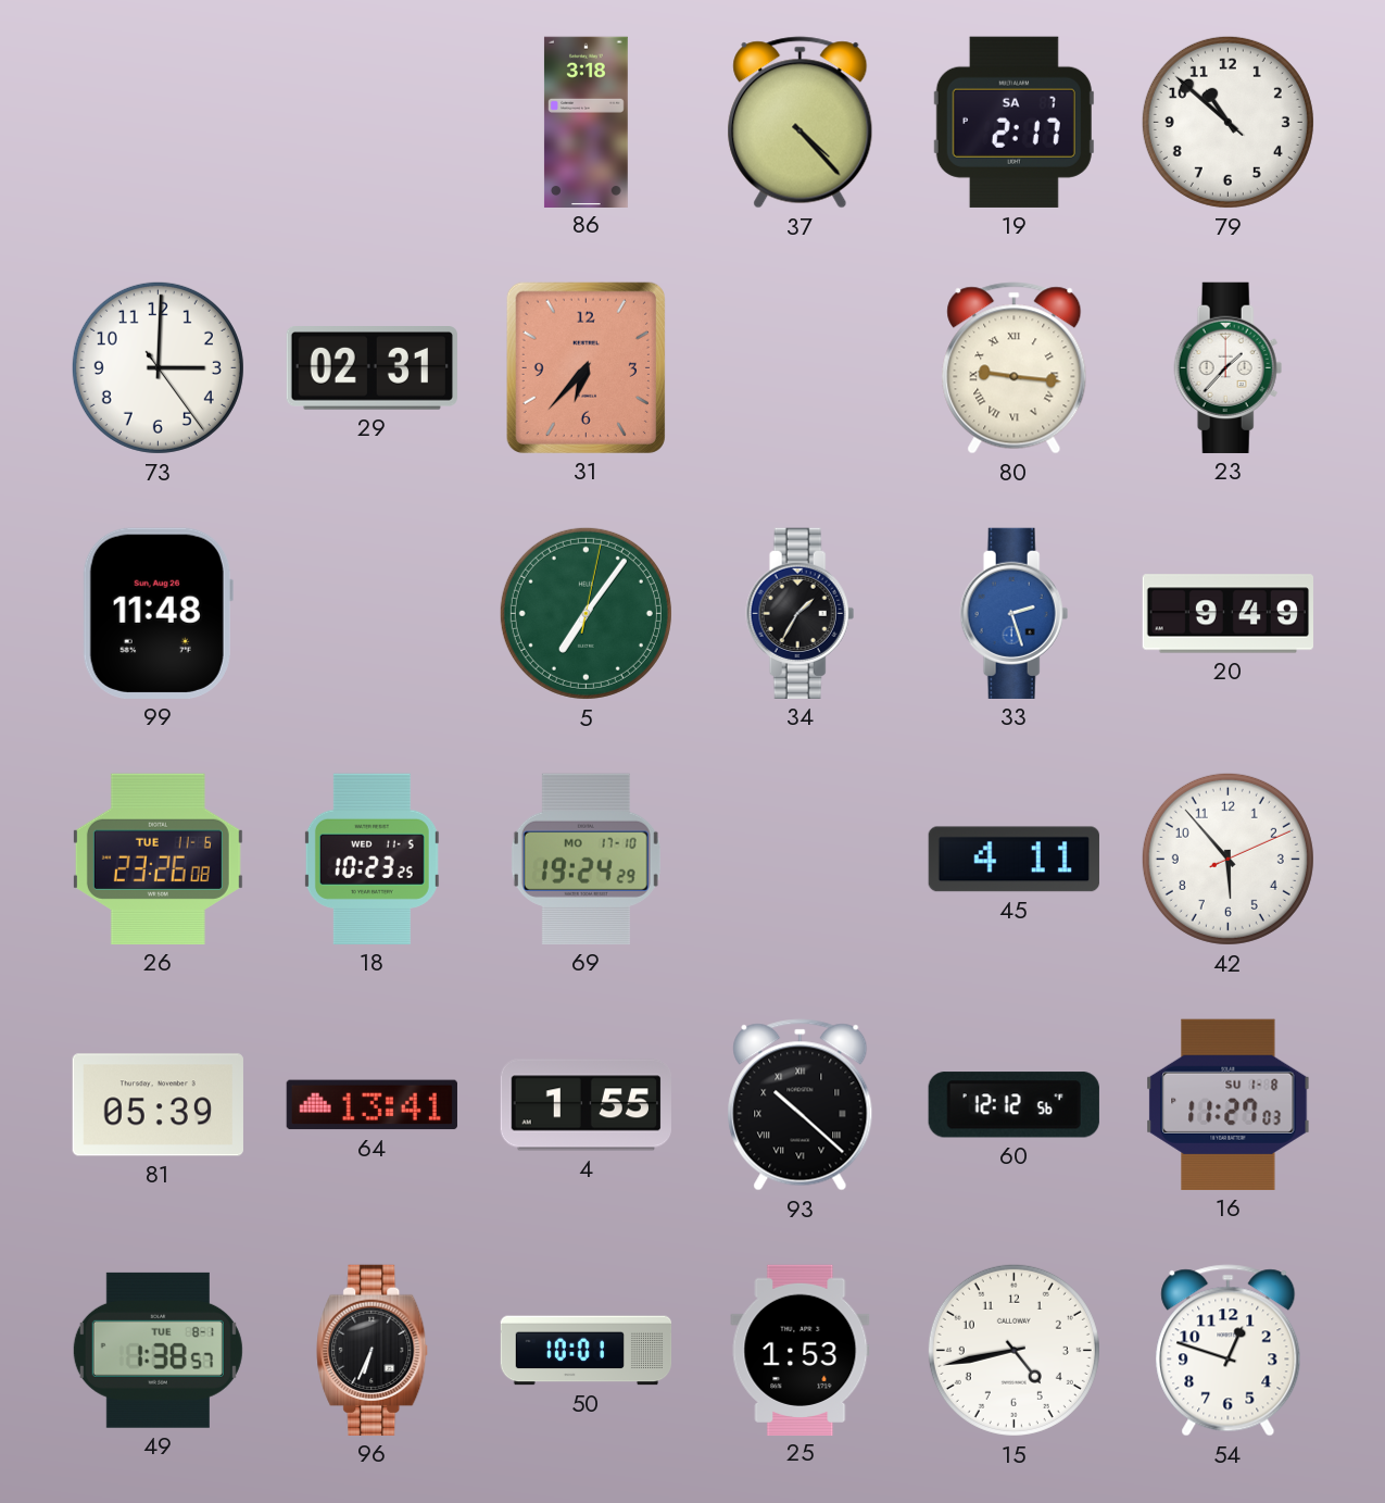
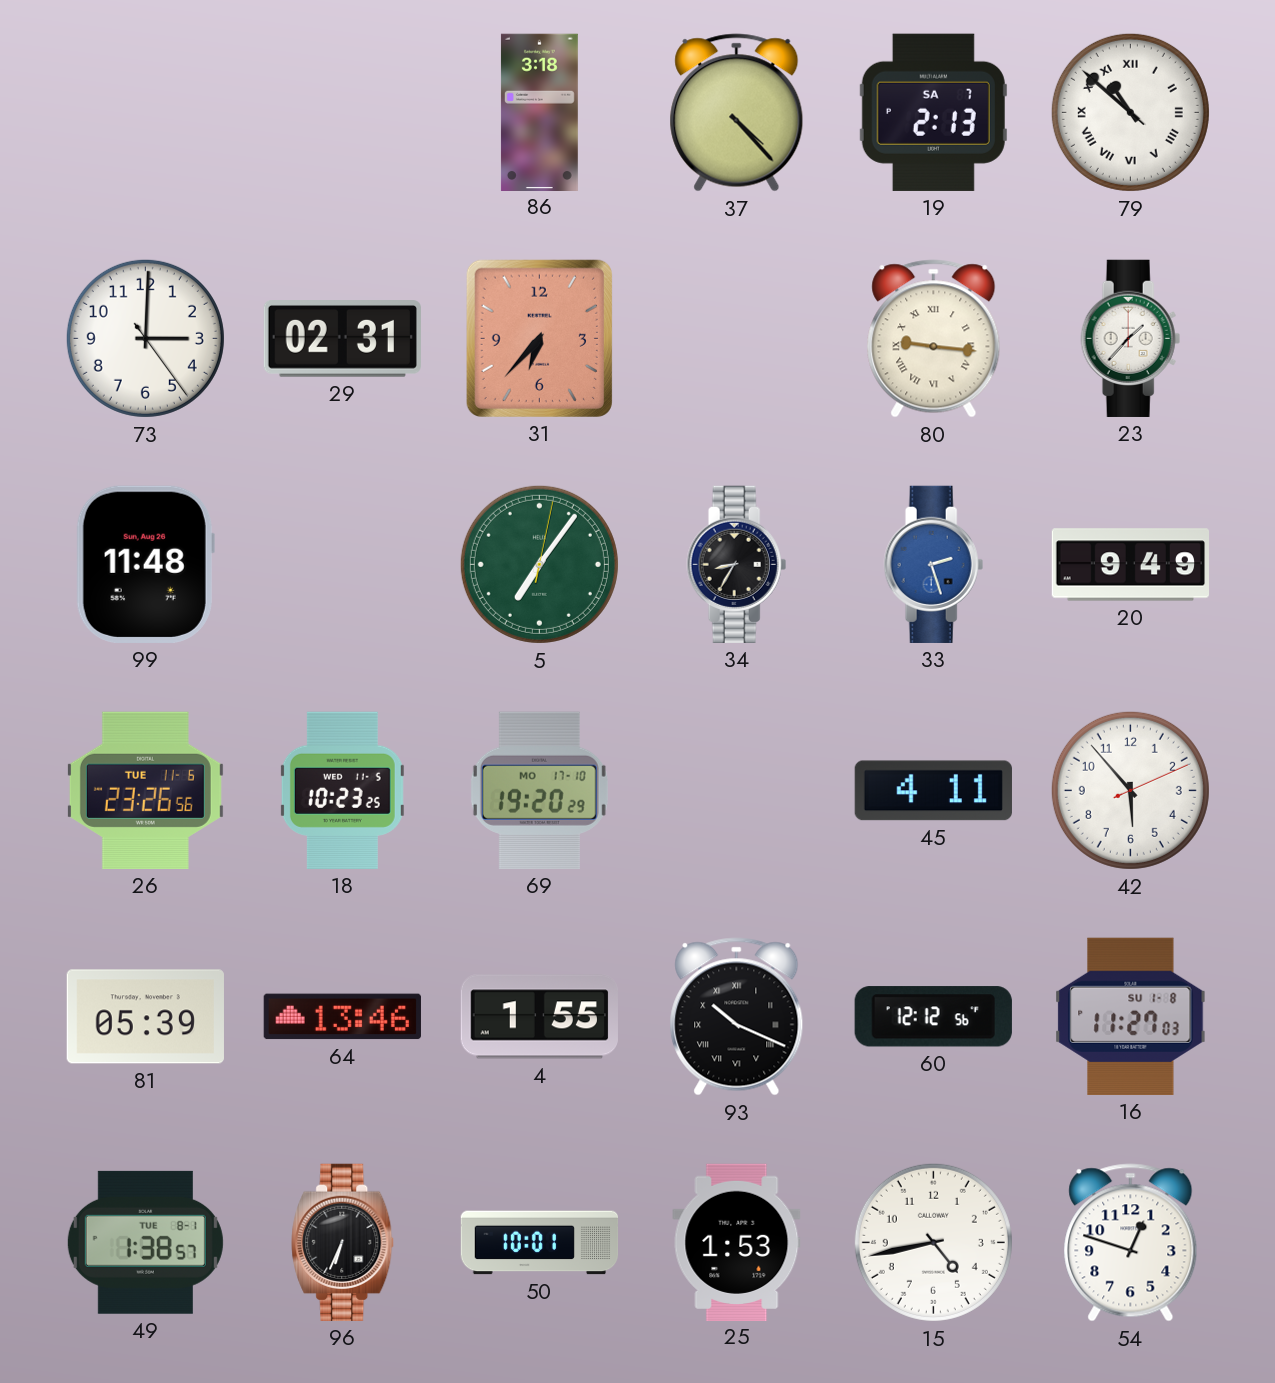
19: 2:17 -> 2:13 (933, 112)
79 numerals: Arabic -> Roman (1130, 112)
34: 1:35 -> 8:35 (737, 564)
26: 23:26:08 -> 23:26:56 (145, 790)
69: 19:24 -> 19:20 (539, 790)
64: 13:41 -> 13:46 (342, 1017)
93: 10:22 -> 10:19 (737, 1017)
